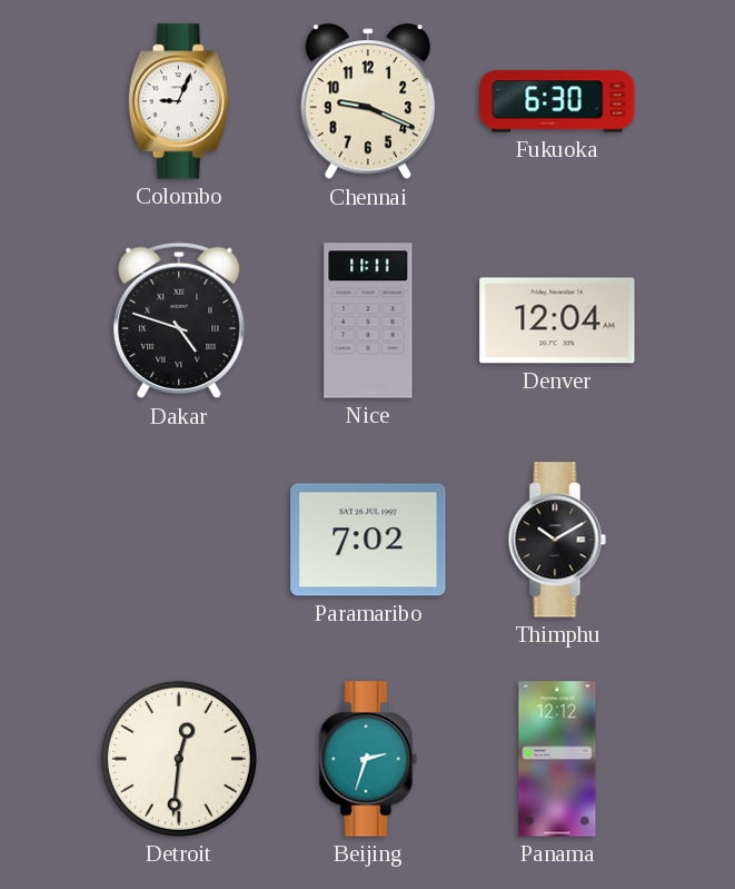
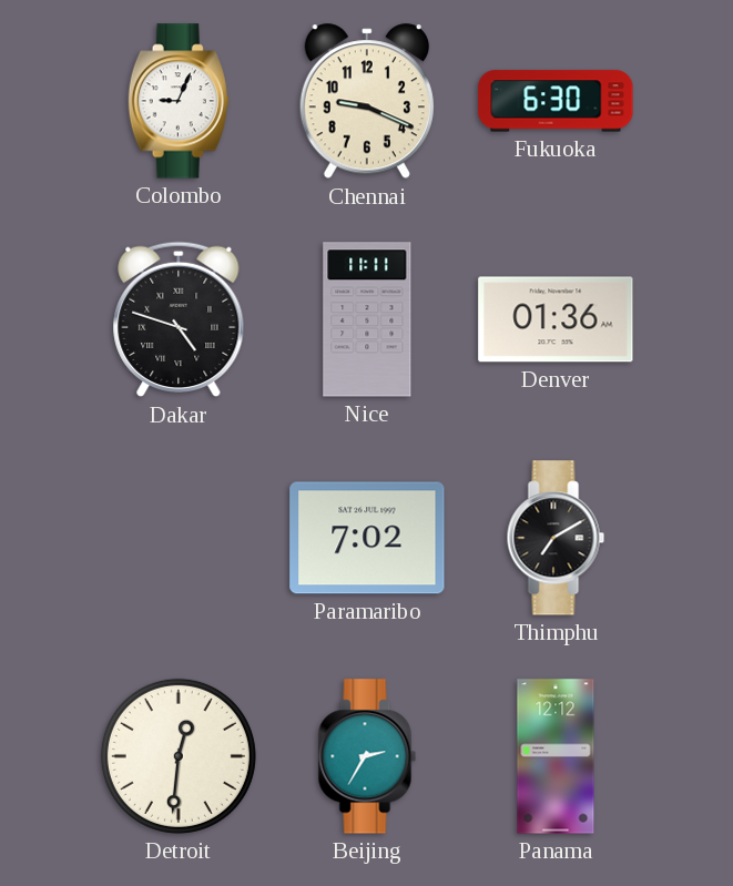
Denver: 12:04 -> 01:36 (556, 319)
Thimphu: 10:10 -> 7:10 (556, 538)
Beijing: 2:33 -> 2:35 (367, 756)
